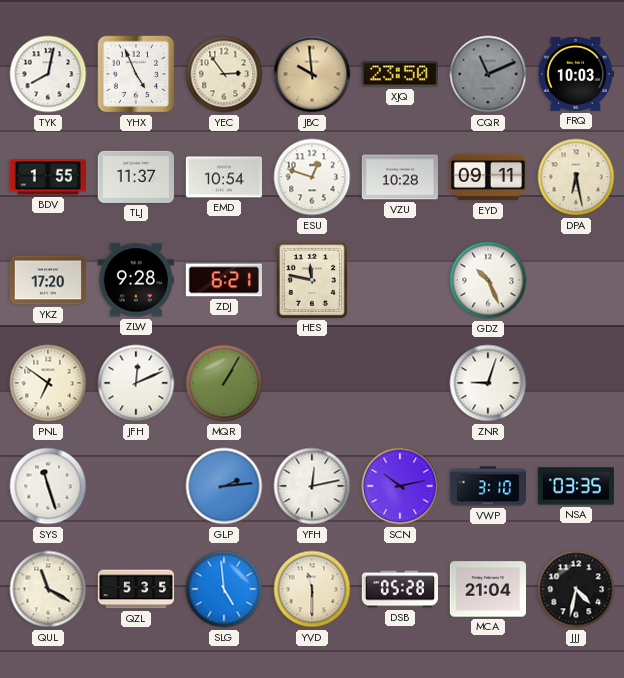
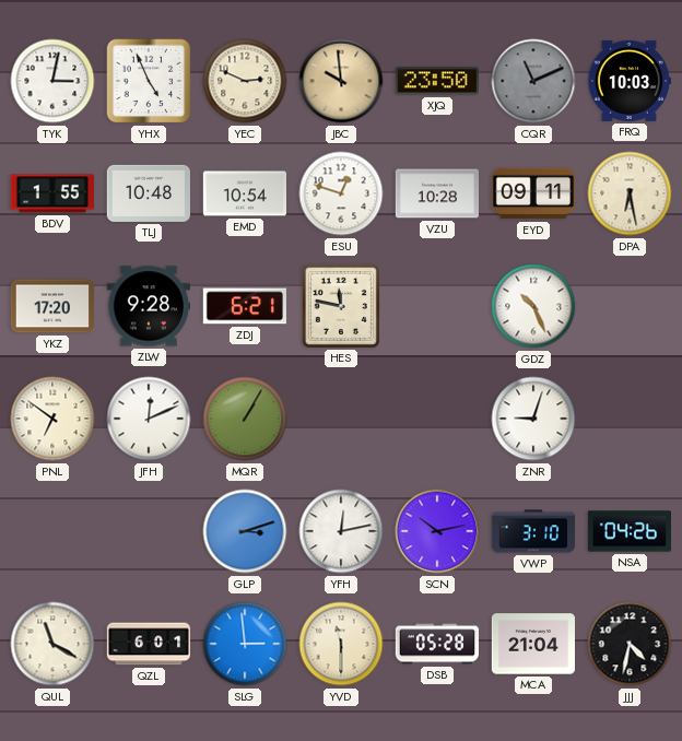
TYK: 8:02 -> 3:02 (52, 81)
YEC: 2:54 -> 2:49 (245, 81)
TLJ: 11:37 -> 10:48 (149, 193)
SYS: 11:27 -> none (48, 486)
GLP: 2:14 -> 3:12 (245, 531)
NSA: 03:35 -> 04:26 (628, 531)
QZL: 5:35 -> 6:01 (149, 644)
SLG: 4:59 -> 2:59 (245, 644)
